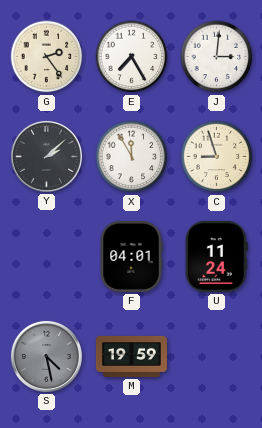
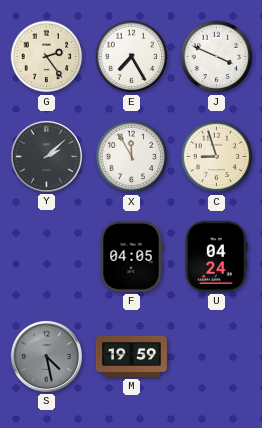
J: 3:01 -> 3:49 (217, 57)
F: 04:01 -> 04:05 (131, 256)
U: 11:24 -> 04:24 (216, 256)
